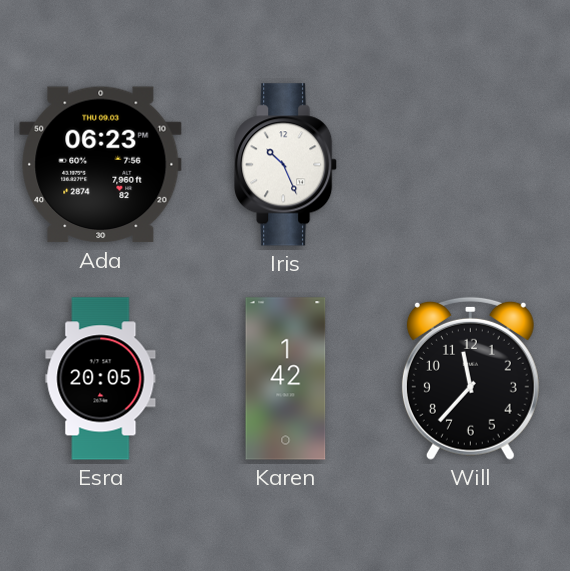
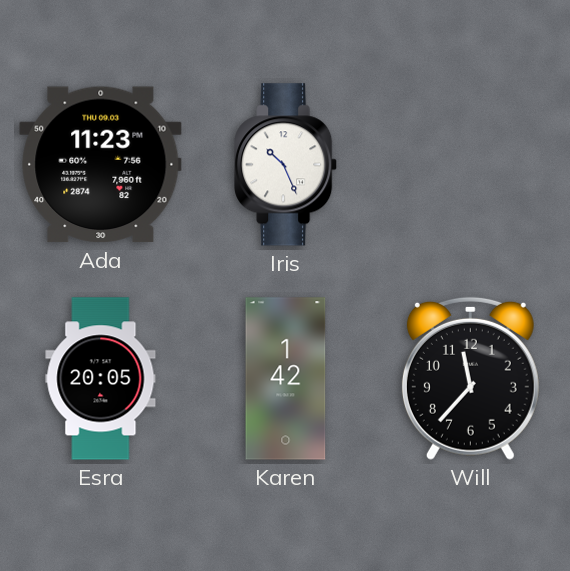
Ada: 06:23 -> 11:23 (101, 165)
